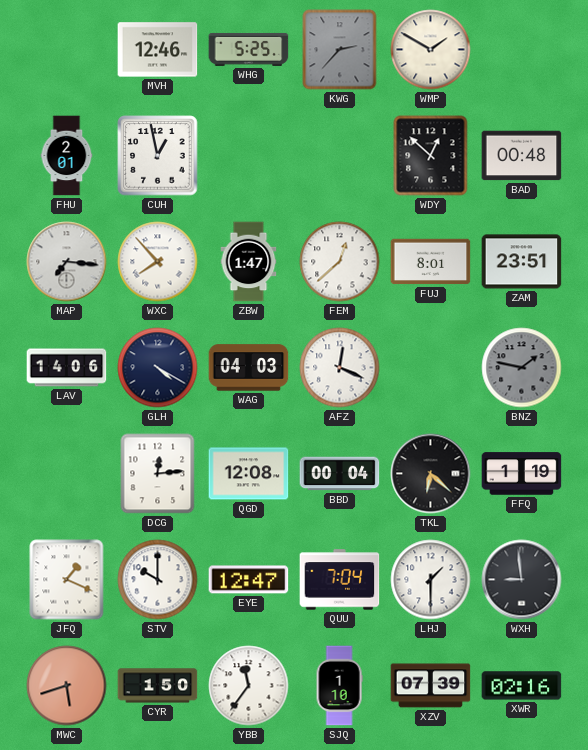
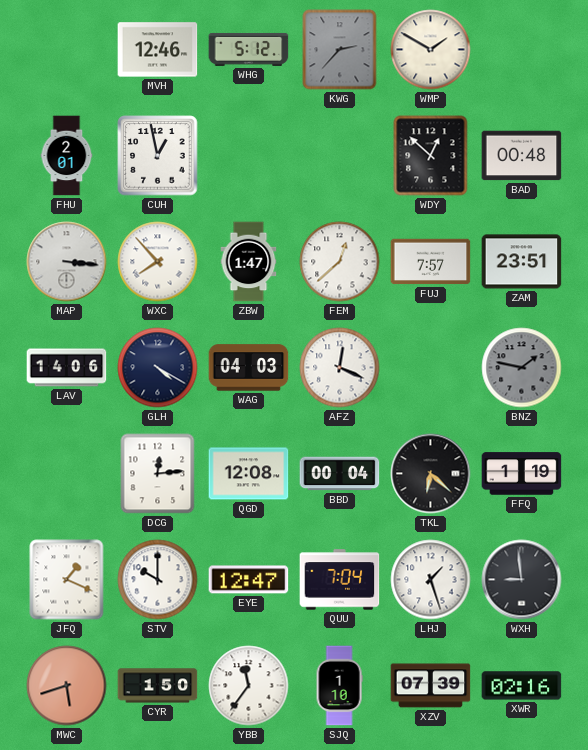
WHG: 5:25 -> 5:12 (249, 49)
MAP: 7:16 -> 3:16 (67, 262)
FUJ: 8:01 -> 7:57 (431, 262)
LHJ: 1:30 -> 1:27 (431, 580)
